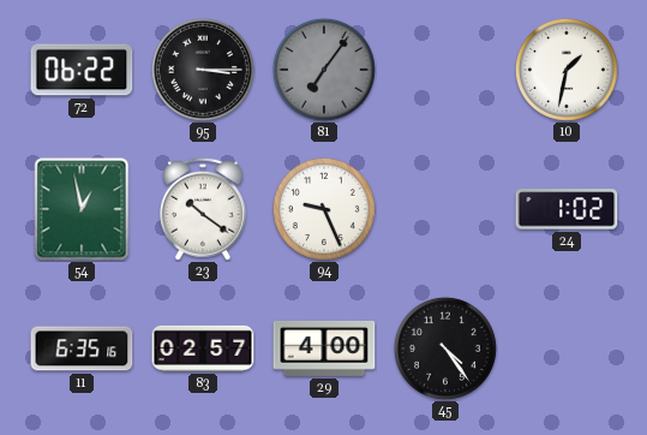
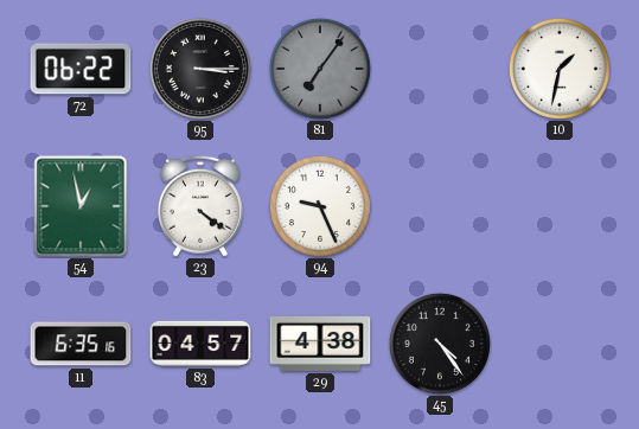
23: 10:21 -> 4:21 (200, 206)
24: 1:02 -> none (567, 209)
83: 02:57 -> 04:57 (200, 344)
29: 4:00 -> 4:38 (320, 344)
